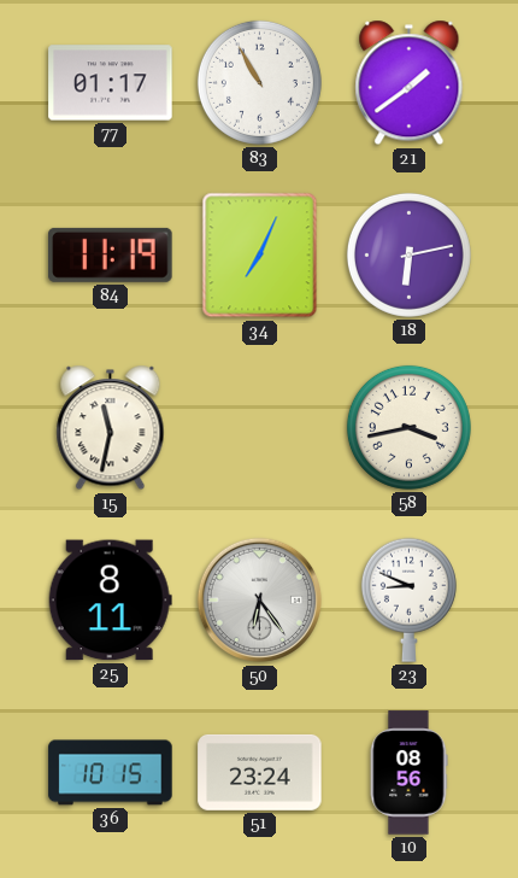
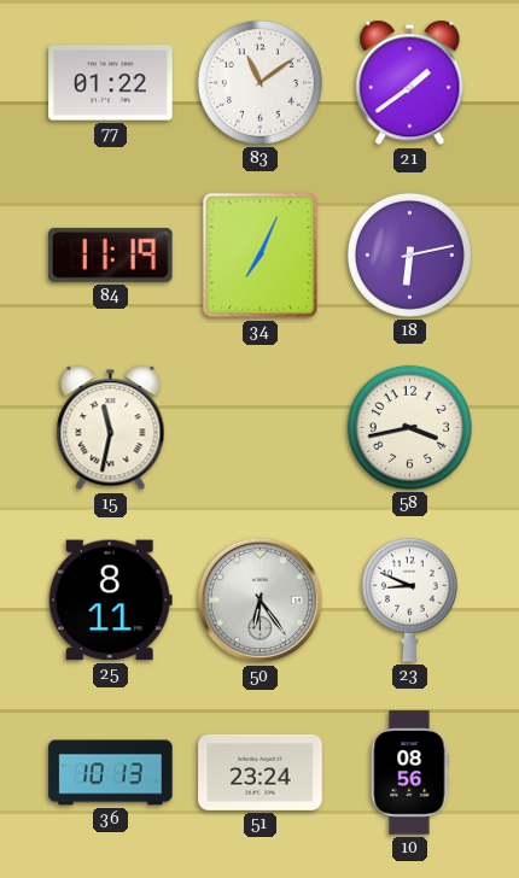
77: 01:17 -> 01:22 (111, 83)
83: 10:55 -> 11:09 (259, 82)
36: 10:15 -> 10:13 (111, 773)
